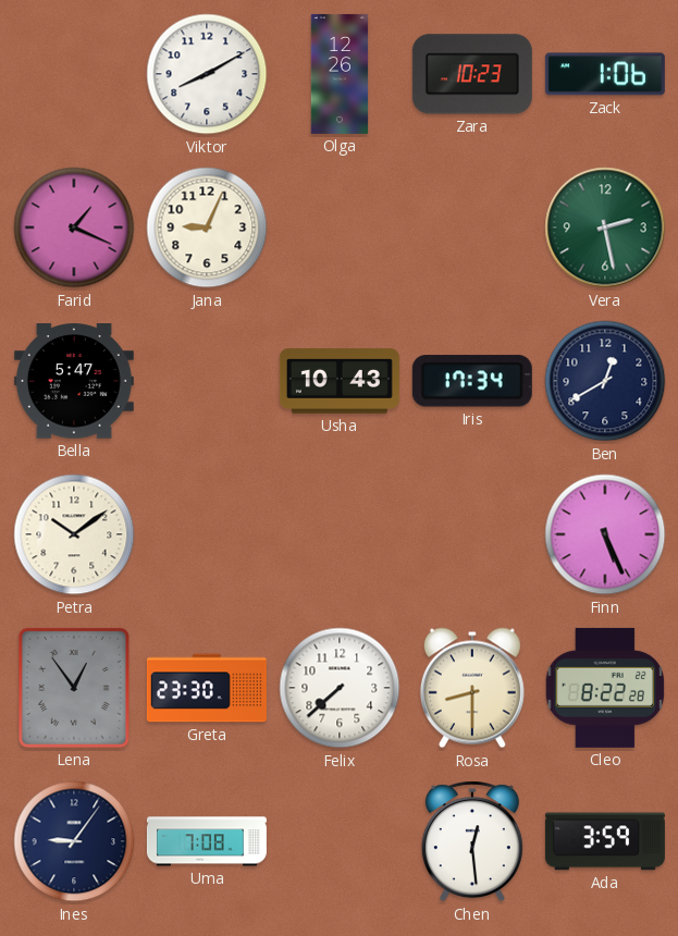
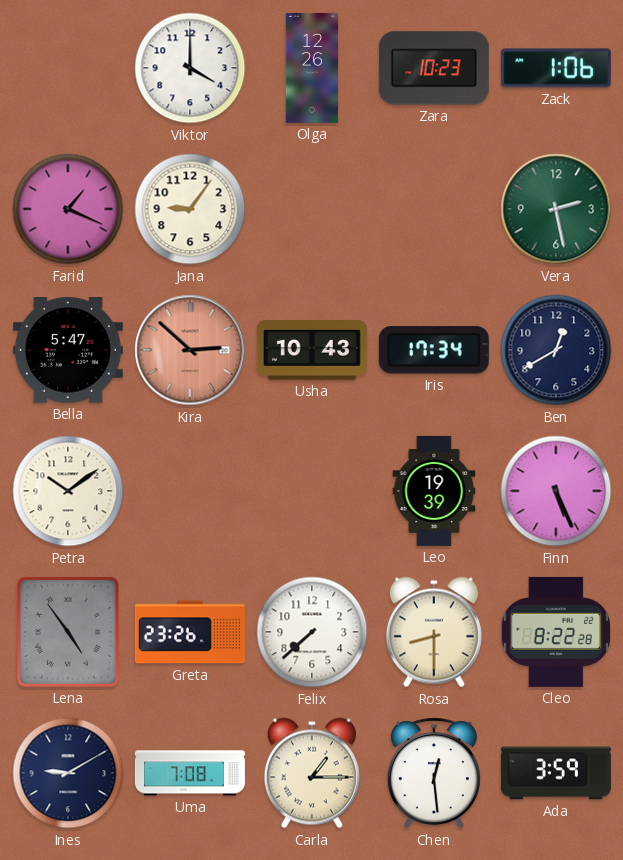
Viktor: 8:10 -> 4:00 (190, 68)
Jana: 9:04 -> 9:06 (190, 209)
Kira: none -> 2:52 (190, 350)
Leo: none -> 19:39 (434, 491)
Lena: 12:54 -> 4:54 (68, 632)
Greta: 23:30 -> 23:26 (190, 632)
Ines: 9:06 -> 9:10 (68, 773)
Carla: none -> 1:15 (312, 773)
